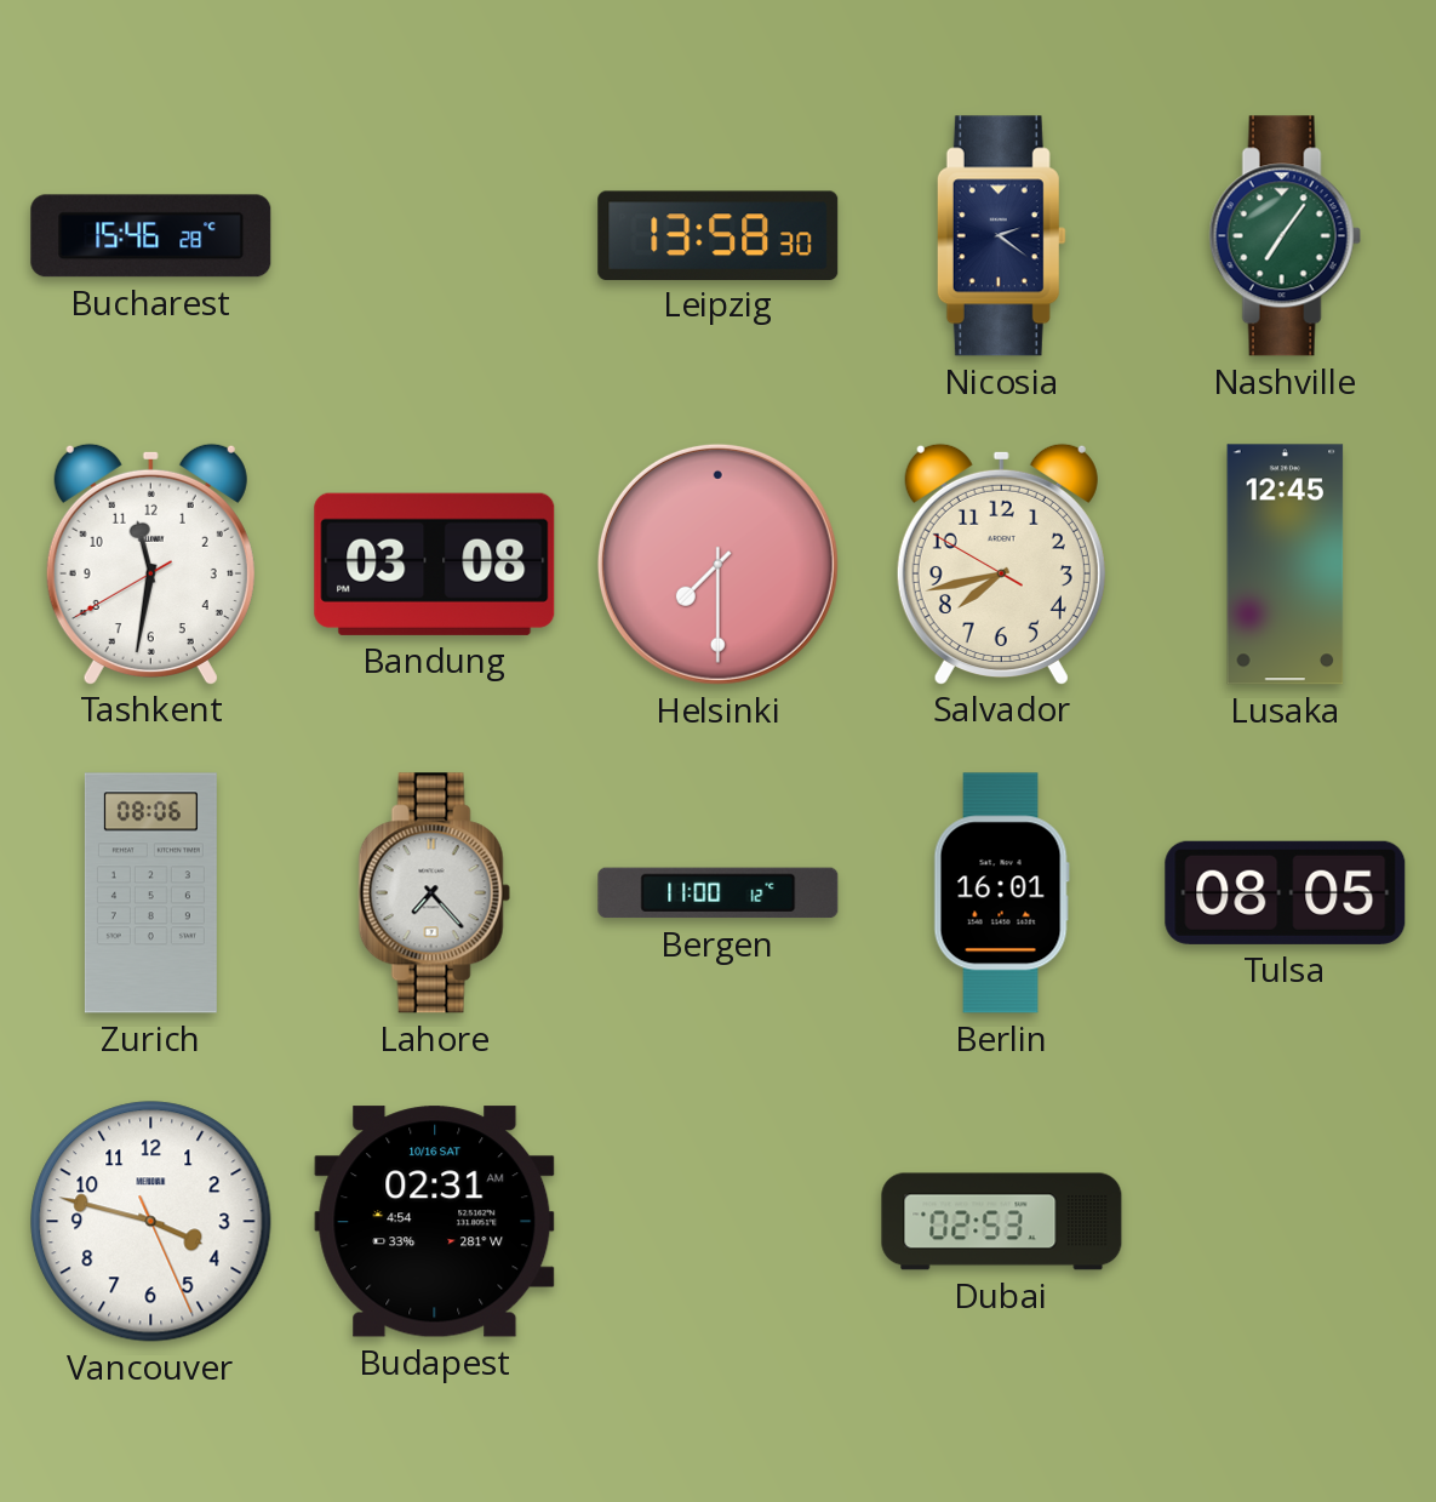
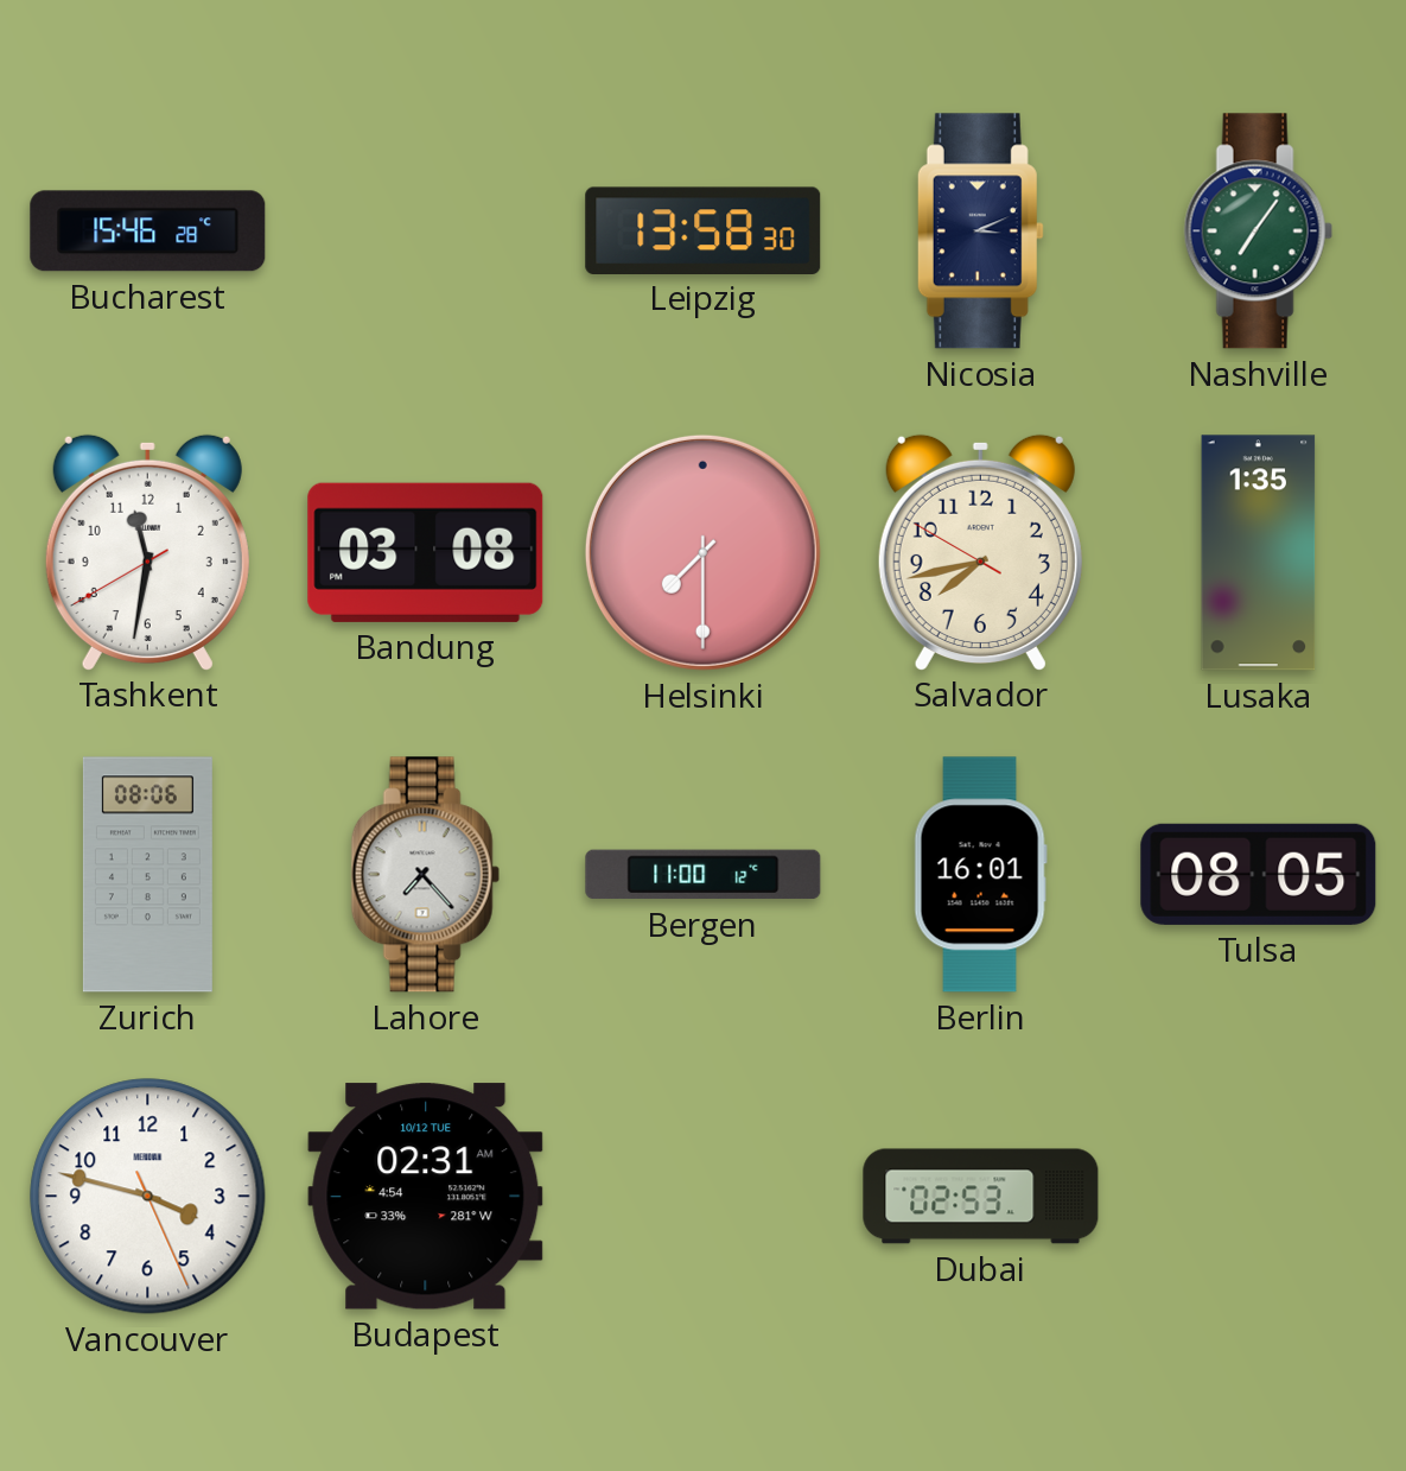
Nicosia: 2:21 -> 3:11 (980, 232)
Lusaka: 12:45 -> 1:35 (1259, 553)
Budapest date: 10/16 SAT -> 10/12 TUE (426, 1197)
